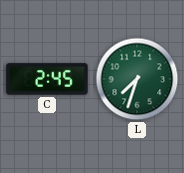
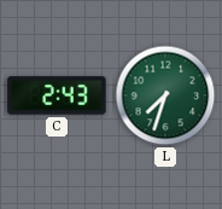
C: 2:45 -> 2:43 (57, 95)
